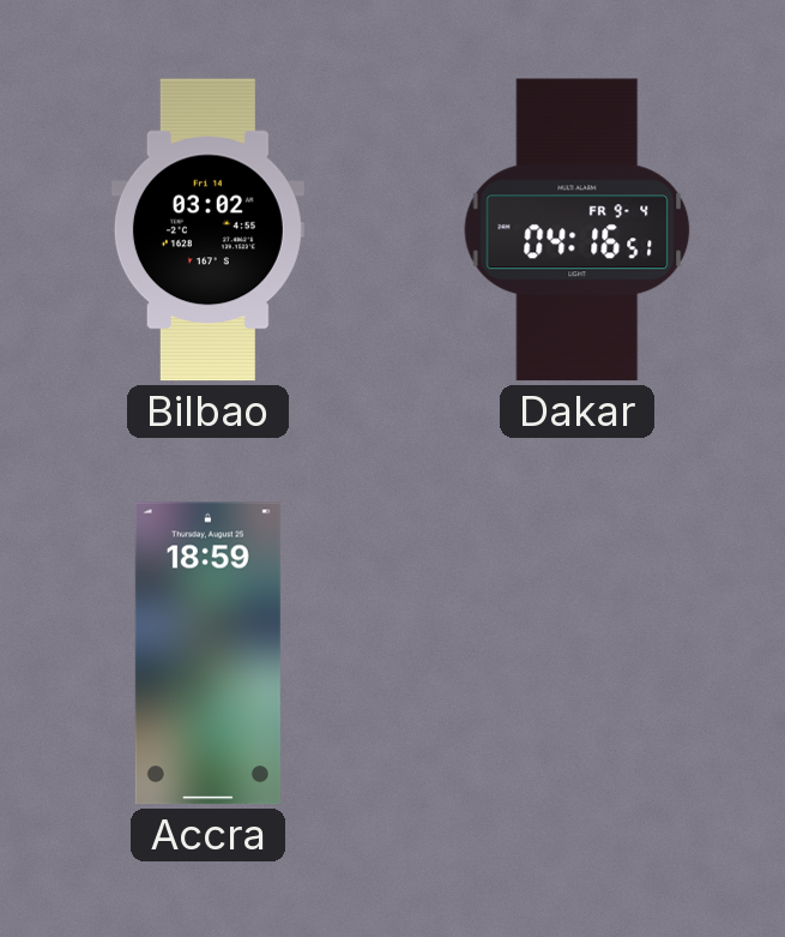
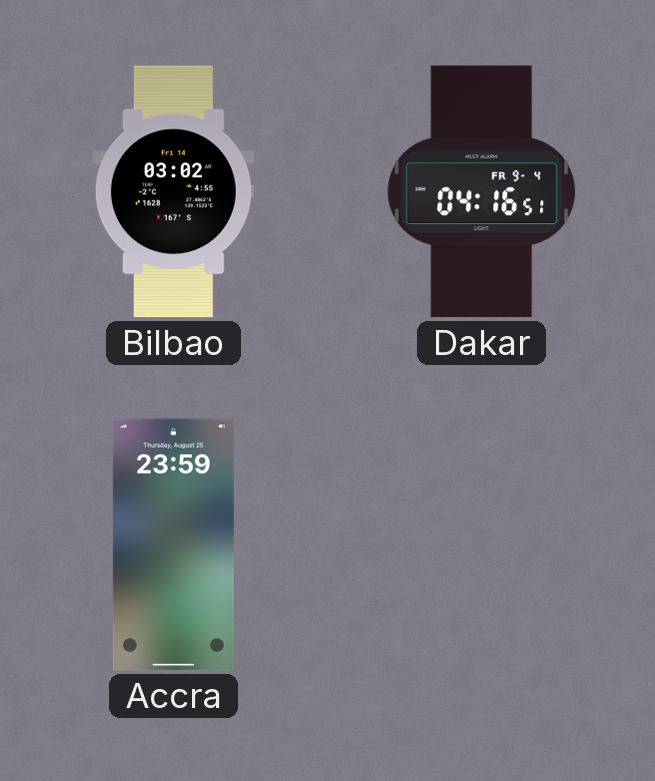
Accra: 18:59 -> 23:59 (173, 545)
